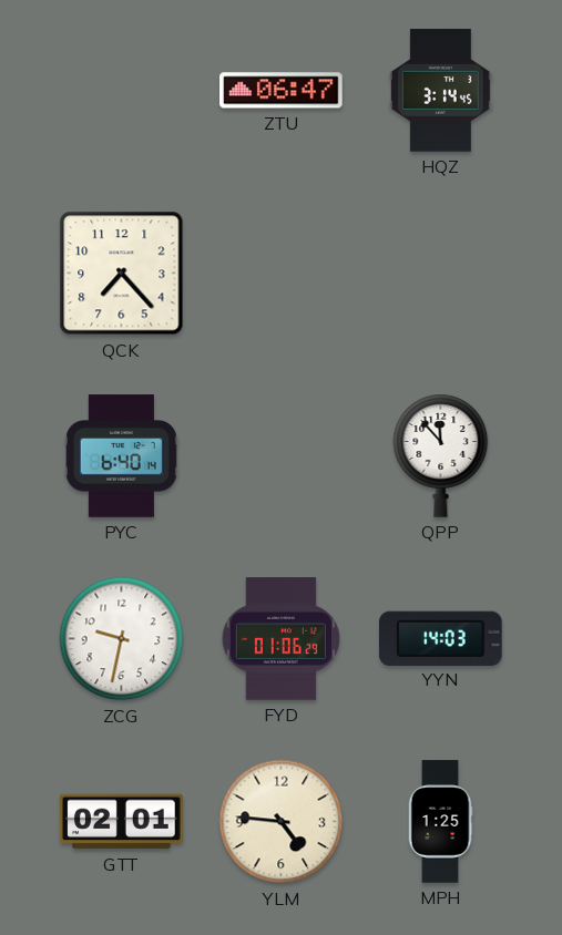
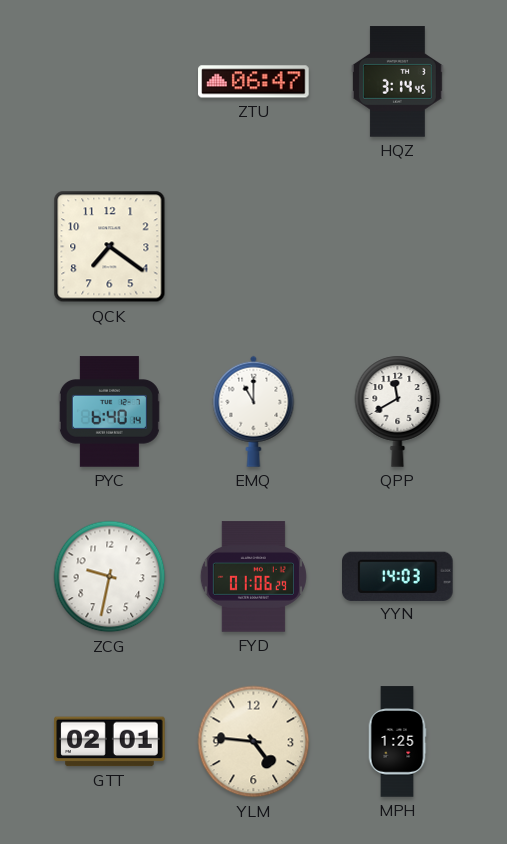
QCK: 7:23 -> 7:21 (110, 247)
EMQ: none -> 11:00 (254, 411)
QPP: 11:53 -> 11:40 (398, 411)
